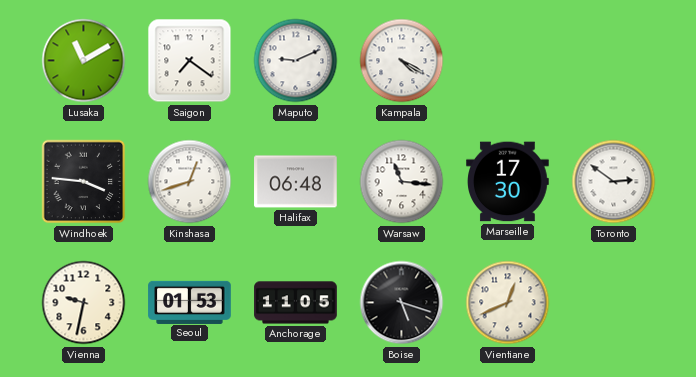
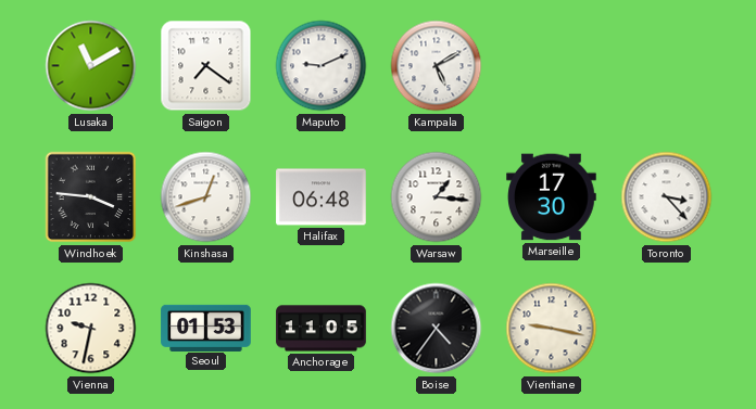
Kampala: 4:20 -> 5:10 (437, 66)
Warsaw: 11:16 -> 1:16 (437, 197)
Toronto: 2:51 -> 3:23 (667, 197)
Boise: 5:18 -> 4:36 (437, 329)
Vientiane: 12:41 -> 9:17 (552, 329)
